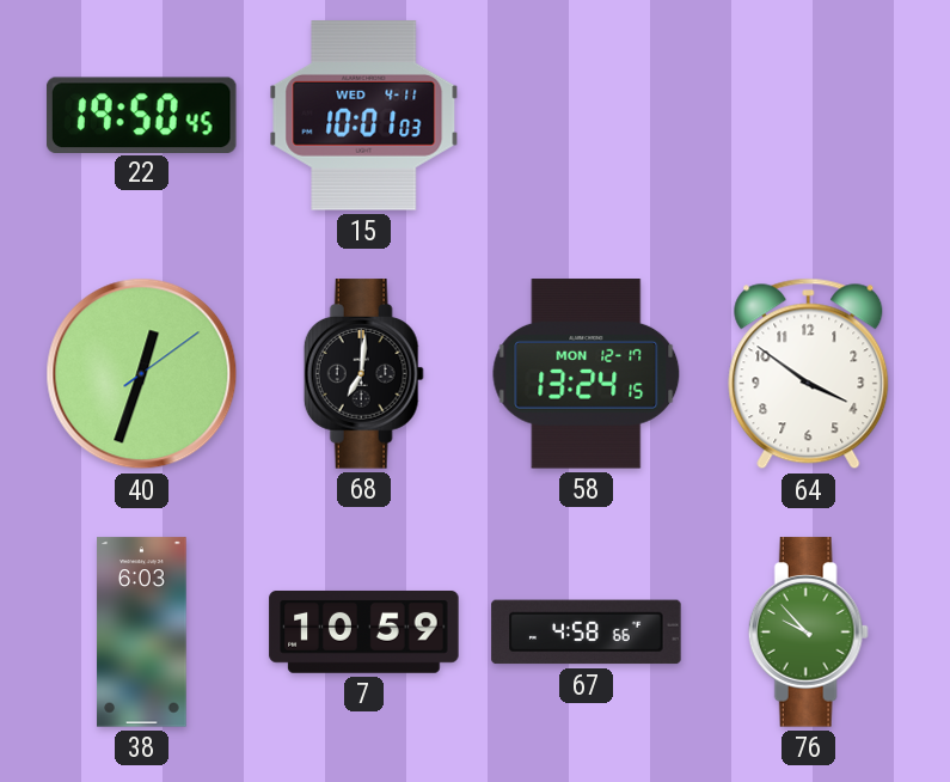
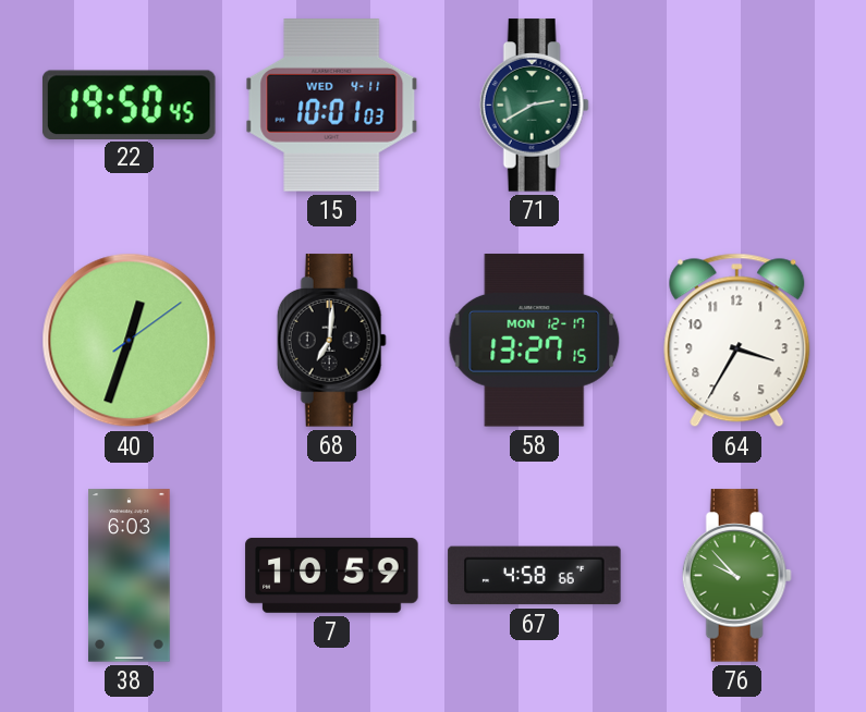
71: none -> 2:40 (534, 106)
58: 13:24 -> 13:27 (535, 341)
64: 3:51 -> 3:35 (737, 341)
